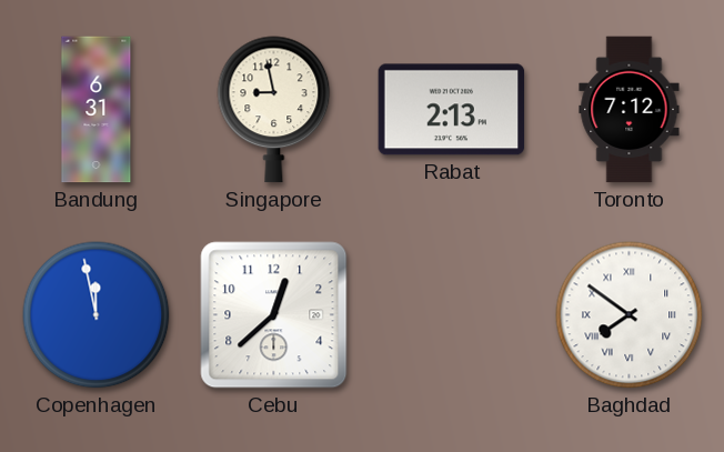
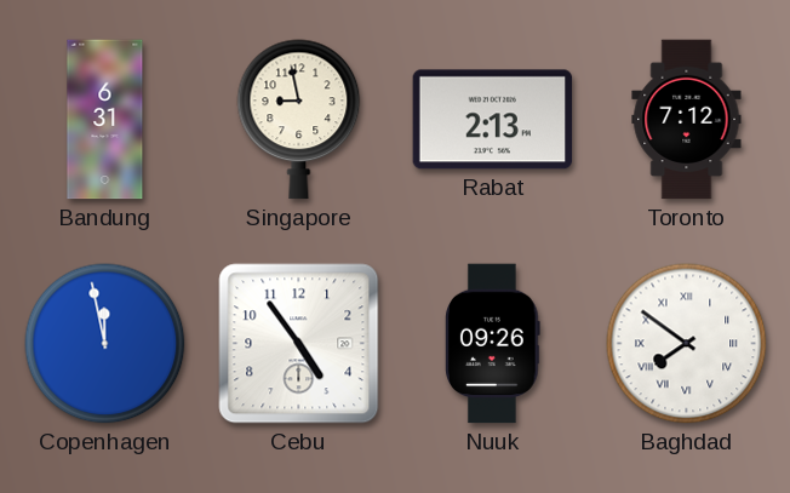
Cebu: 12:38 -> 4:54 (299, 344)
Nuuk: none -> 09:26 (493, 344)
